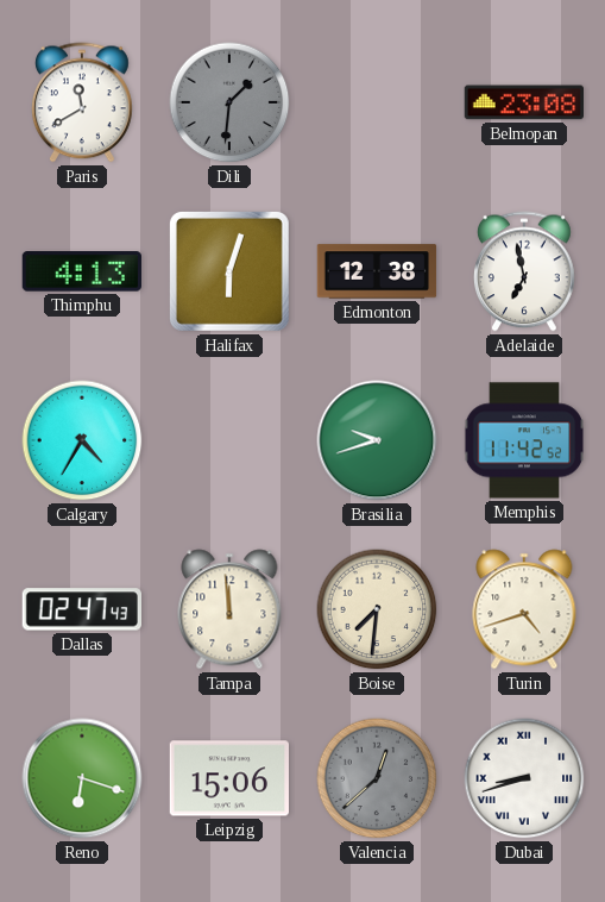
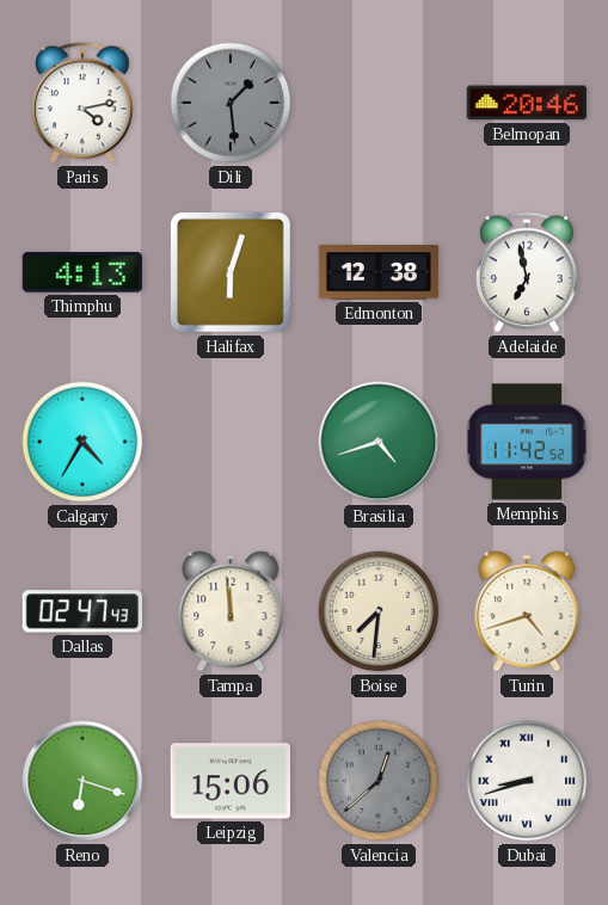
Paris: 11:40 -> 4:13 (82, 103)
Dili: 1:31 -> 1:29 (231, 103)
Belmopan: 23:08 -> 20:46 (526, 103)
Brasilia: 9:42 -> 4:42 (379, 442)
